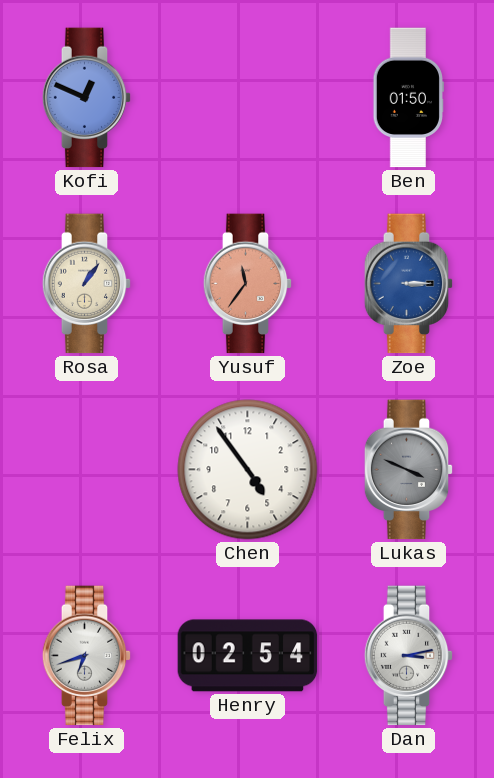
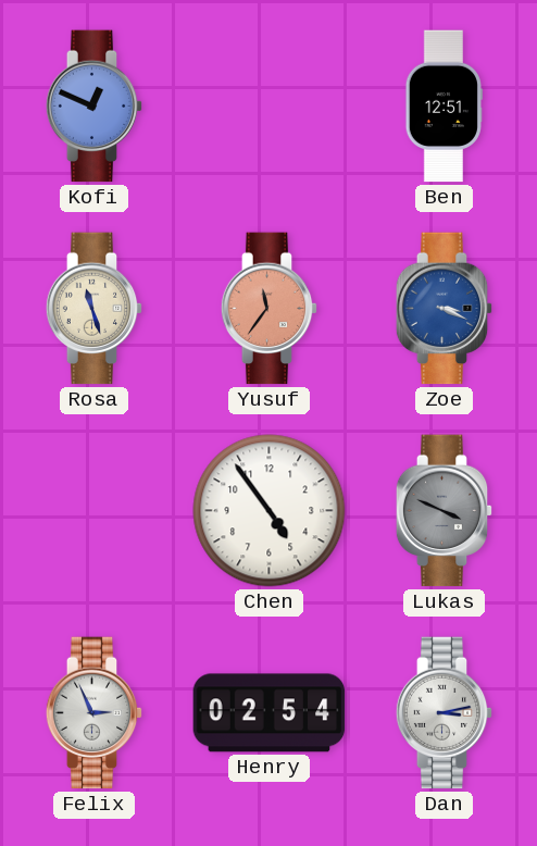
Ben: 01:50 -> 12:51 (444, 107)
Rosa: 1:06 -> 11:27 (95, 309)
Zoe: 3:15 -> 3:19 (445, 309)
Felix: 6:42 -> 2:56 (95, 713)
